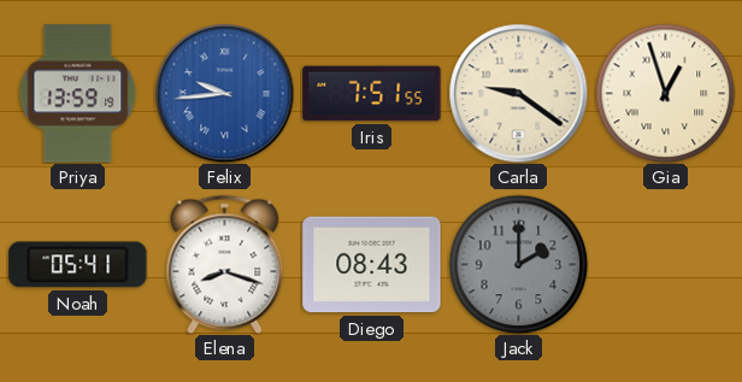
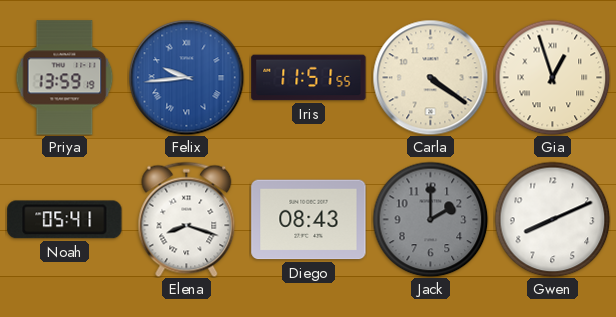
Iris: 7:51 -> 11:51 (309, 78)
Carla: 9:21 -> 4:21 (430, 77)
Gwen: none -> 8:11 (552, 219)
